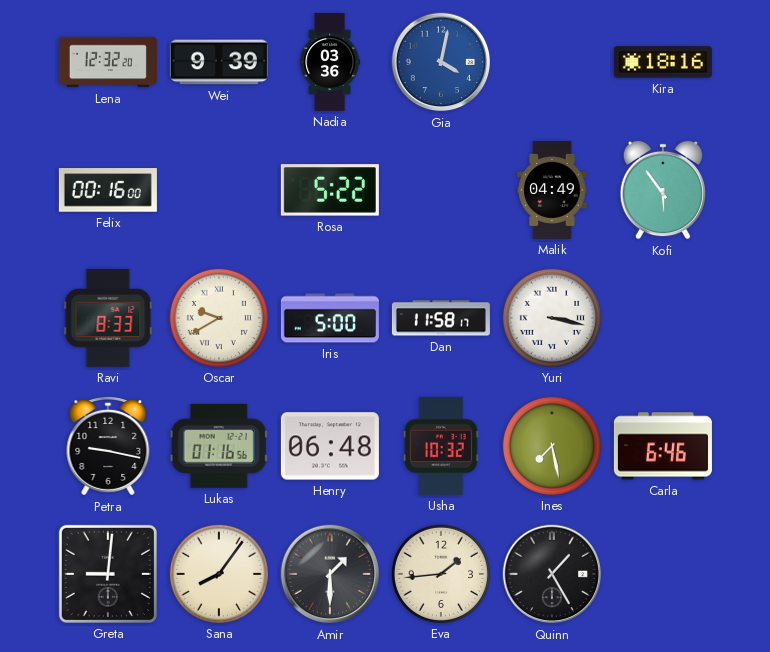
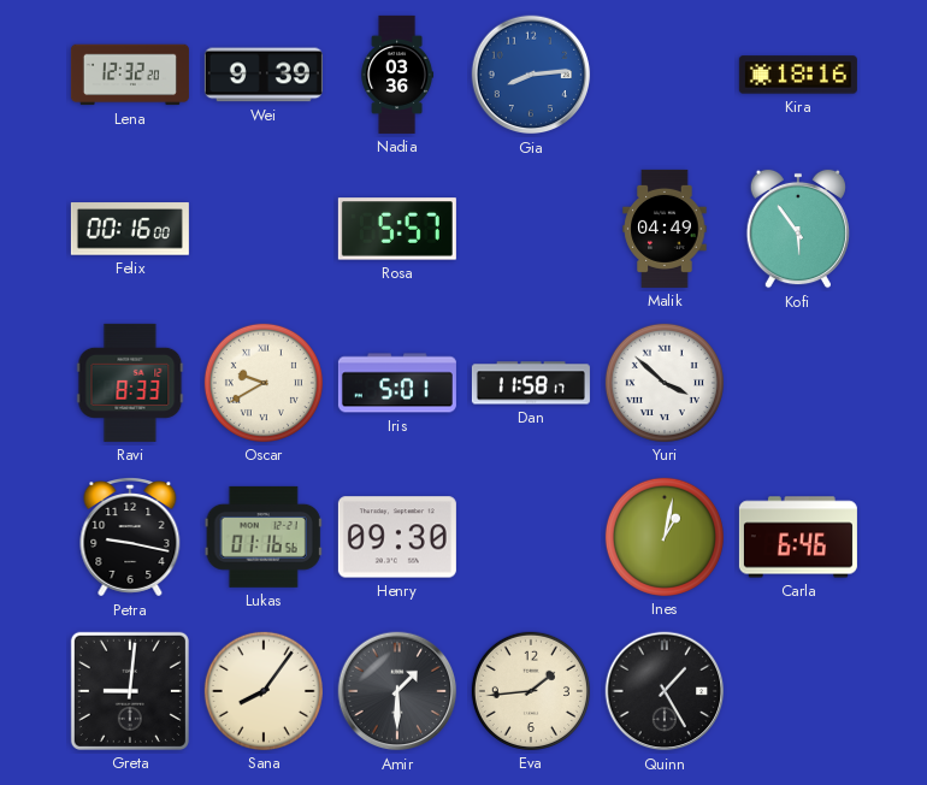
Gia: 4:02 -> 8:14 (531, 75)
Rosa: 5:22 -> 5:57 (397, 229)
Iris: 5:00 -> 5:01 (397, 383)
Yuri: 3:17 -> 3:52 (665, 383)
Henry: 06:48 -> 09:30 (397, 537)
Usha: 10:32 -> none (441, 446)
Ines: 7:28 -> 1:02 (665, 537)
